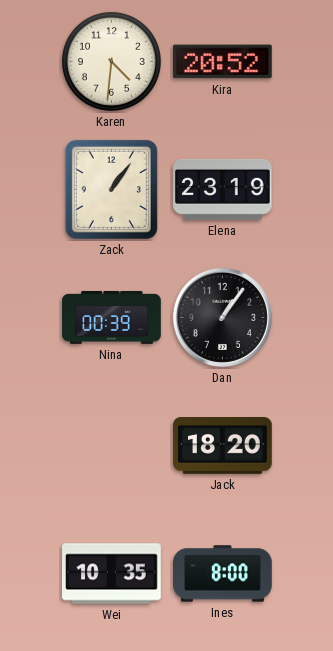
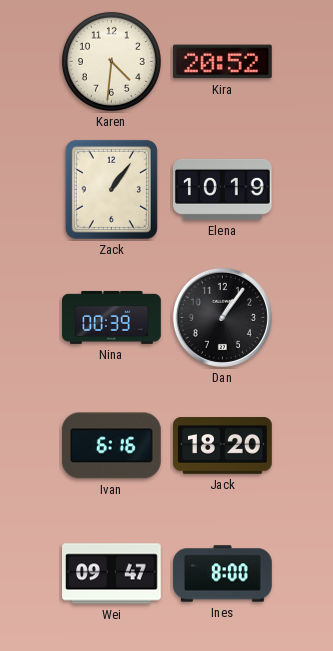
Elena: 23:19 -> 10:19 (223, 189)
Ivan: none -> 6:16 (111, 446)
Wei: 10:35 -> 09:47 (112, 574)
